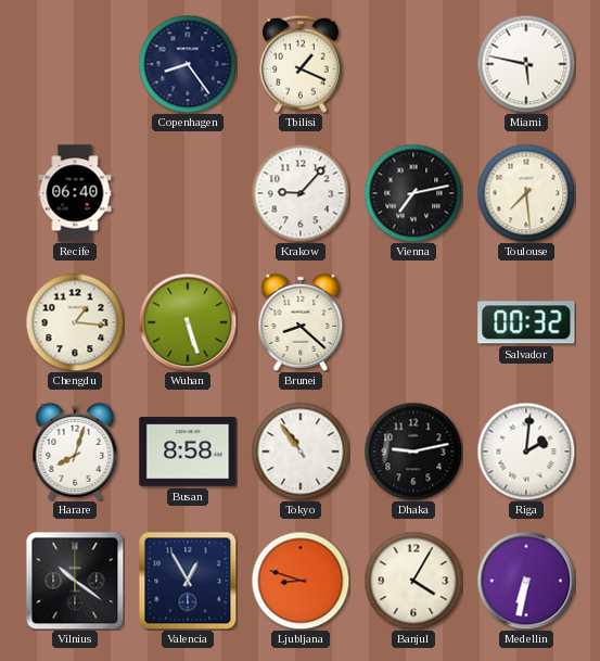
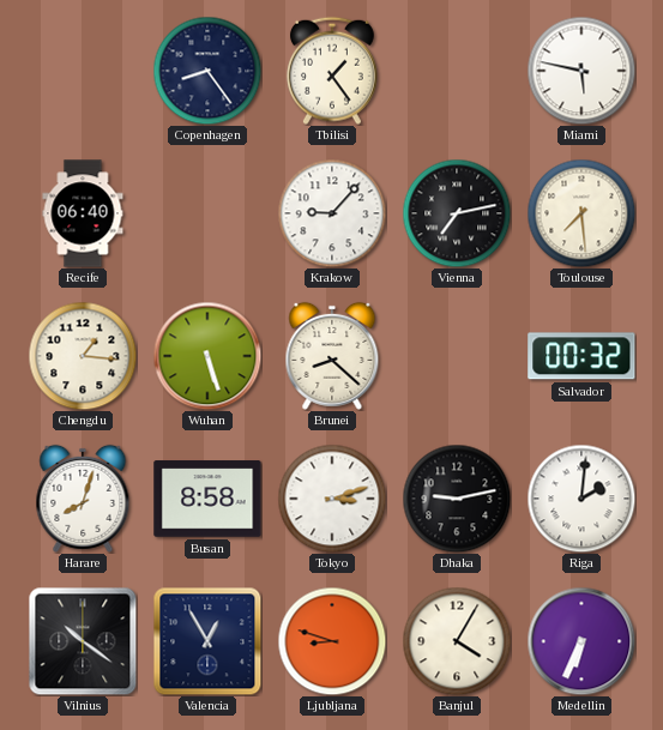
Tbilisi: 1:19 -> 1:24 (332, 71)
Tokyo: 10:54 -> 3:12 (332, 499)
Medellin: 6:32 -> 6:34 (581, 641)
